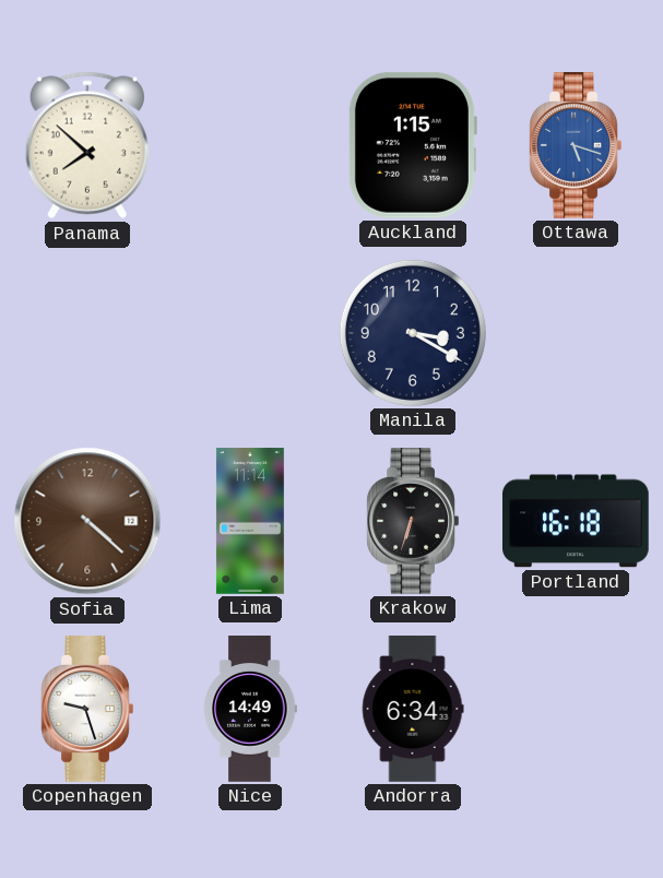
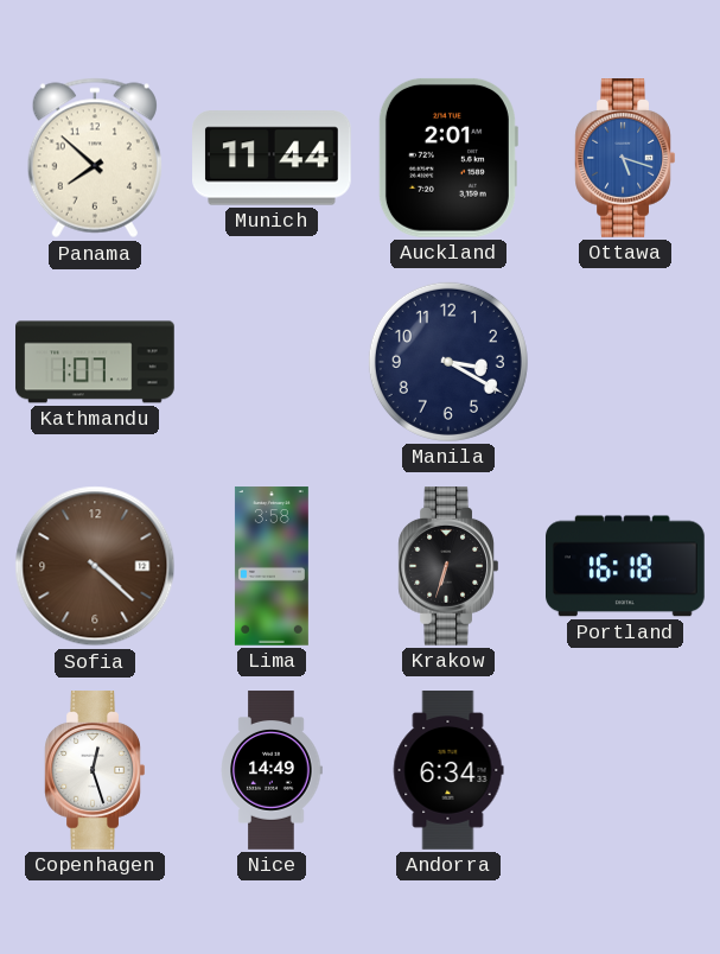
Munich: none -> 11:44 (273, 158)
Auckland: 1:15 -> 2:01 (447, 158)
Kathmandu: none -> 1:07 (95, 362)
Lima: 11:14 -> 3:58 (272, 566)
Copenhagen: 9:27 -> 12:27 (95, 771)
